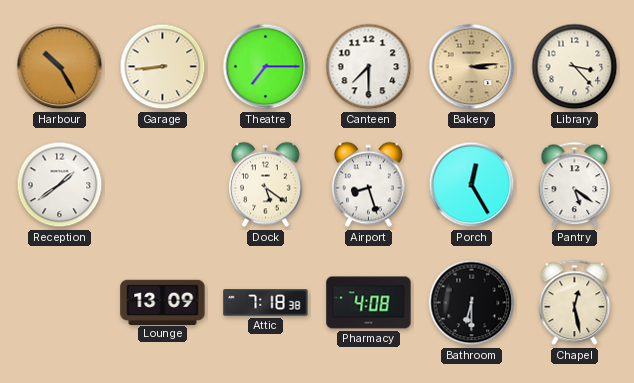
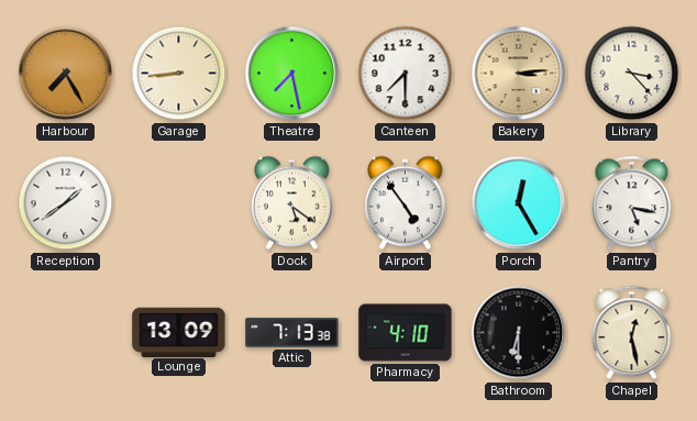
Harbour: 10:25 -> 7:25 (66, 74)
Theatre: 7:15 -> 7:28 (292, 74)
Airport: 8:27 -> 4:54 (406, 203)
Pantry: 5:21 -> 5:17 (632, 203)
Attic: 7:18 -> 7:13 (292, 333)
Pharmacy: 4:08 -> 4:10 (406, 333)
